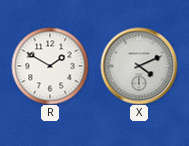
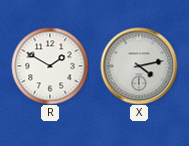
X: 4:11 -> 4:13 (139, 66)
